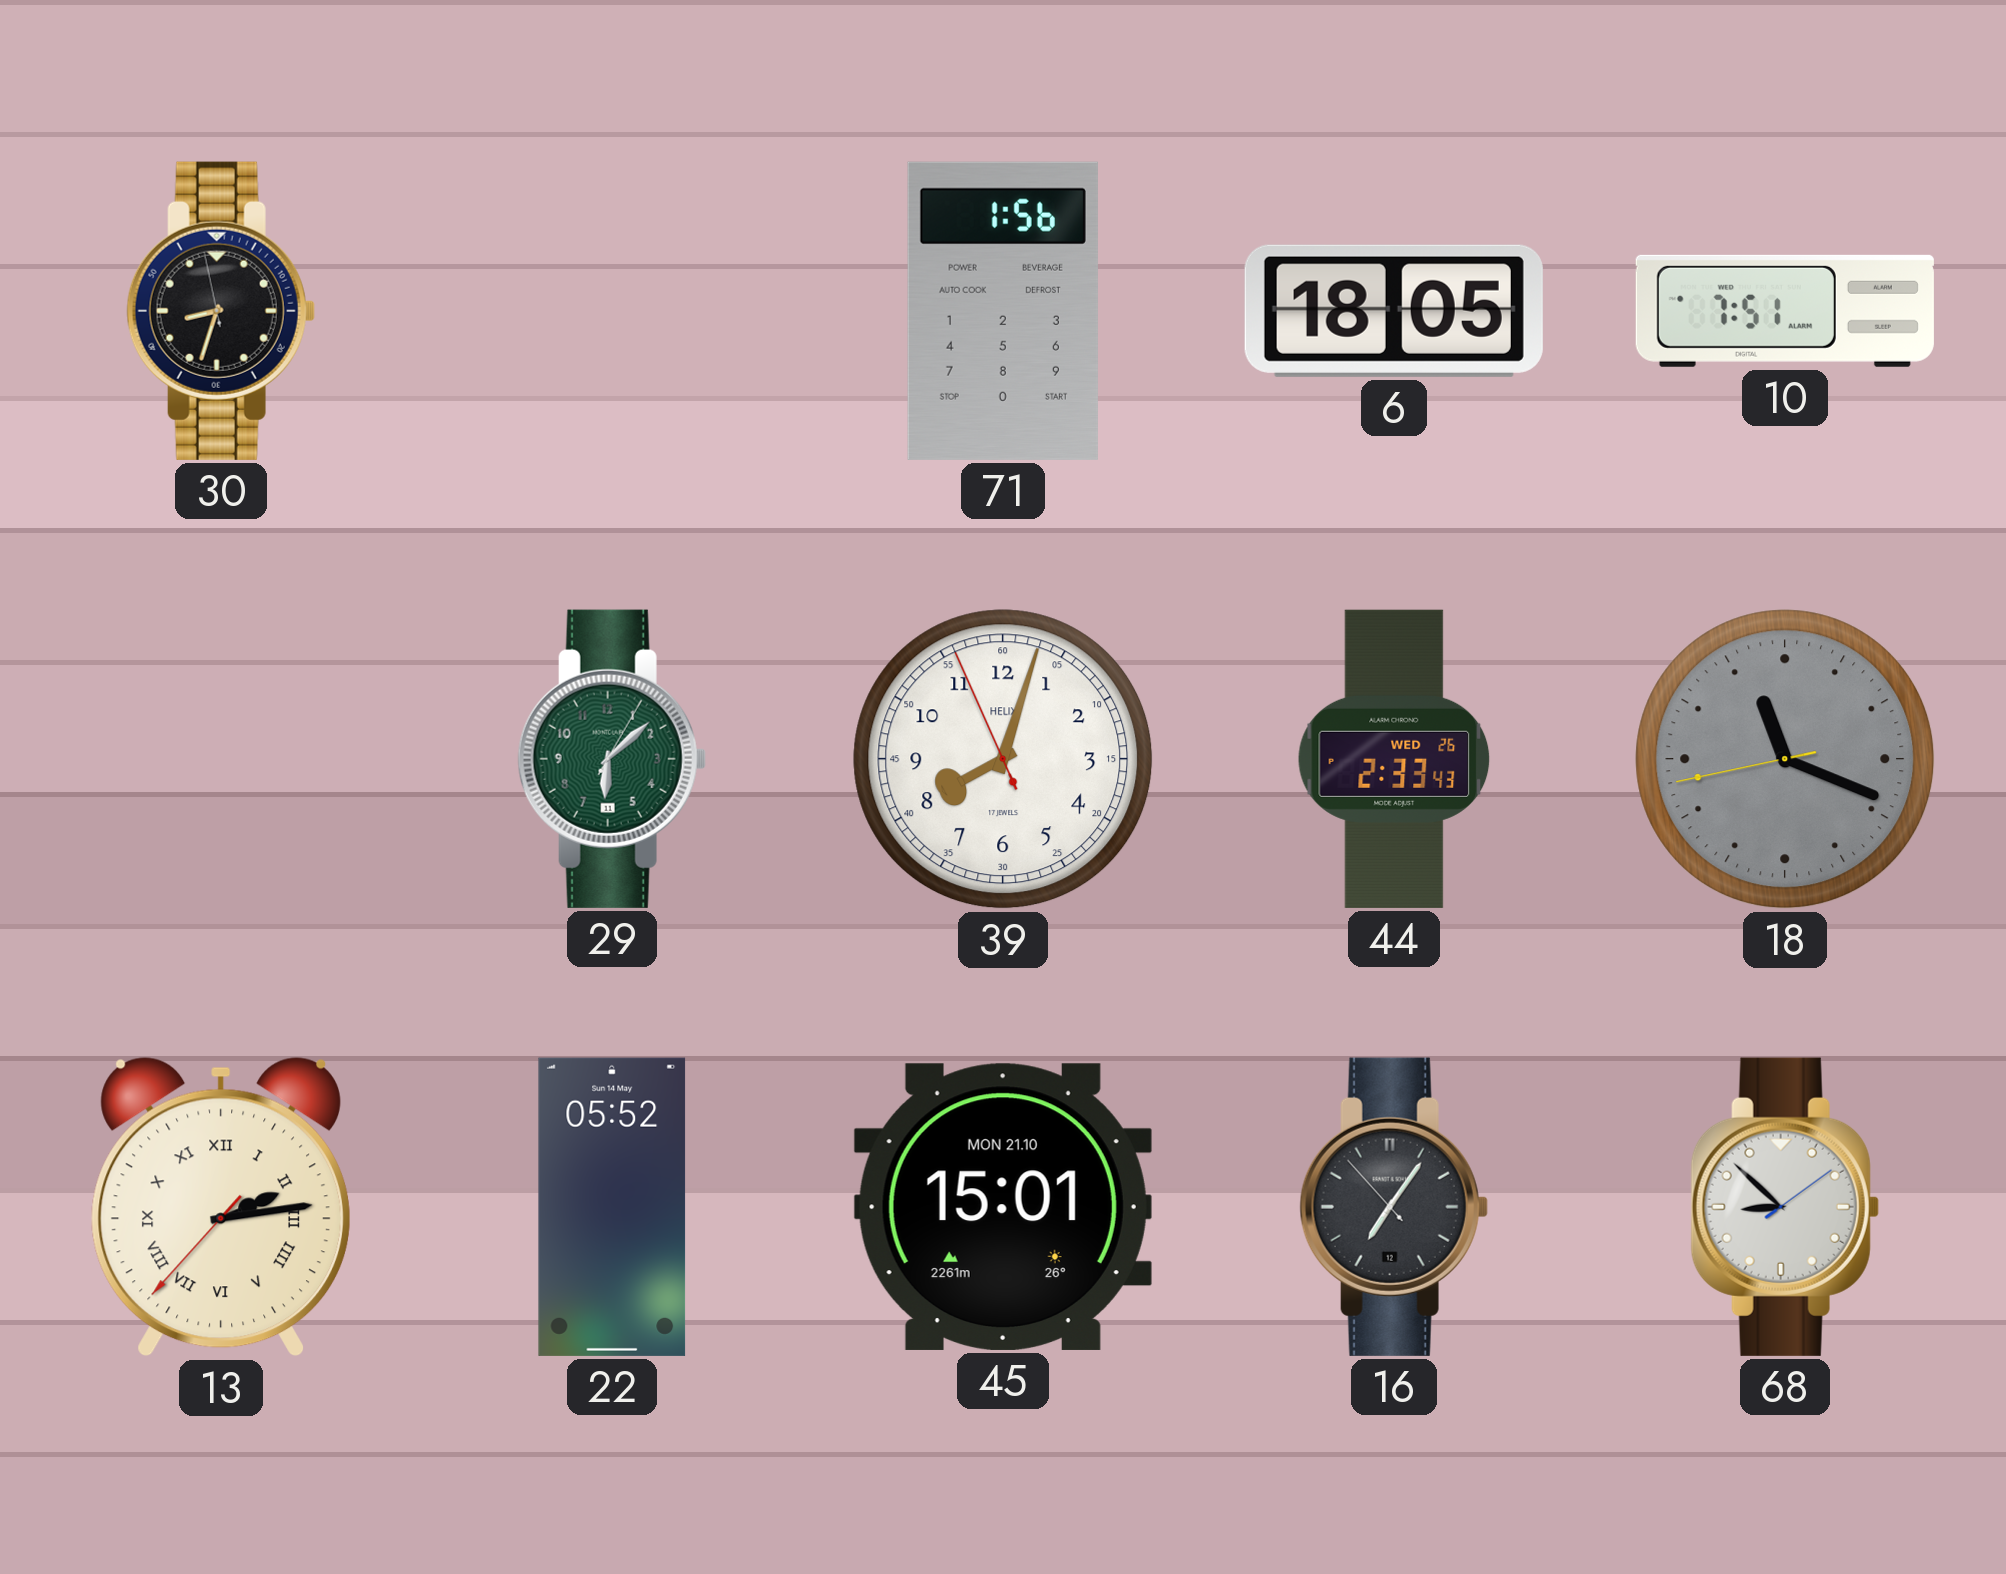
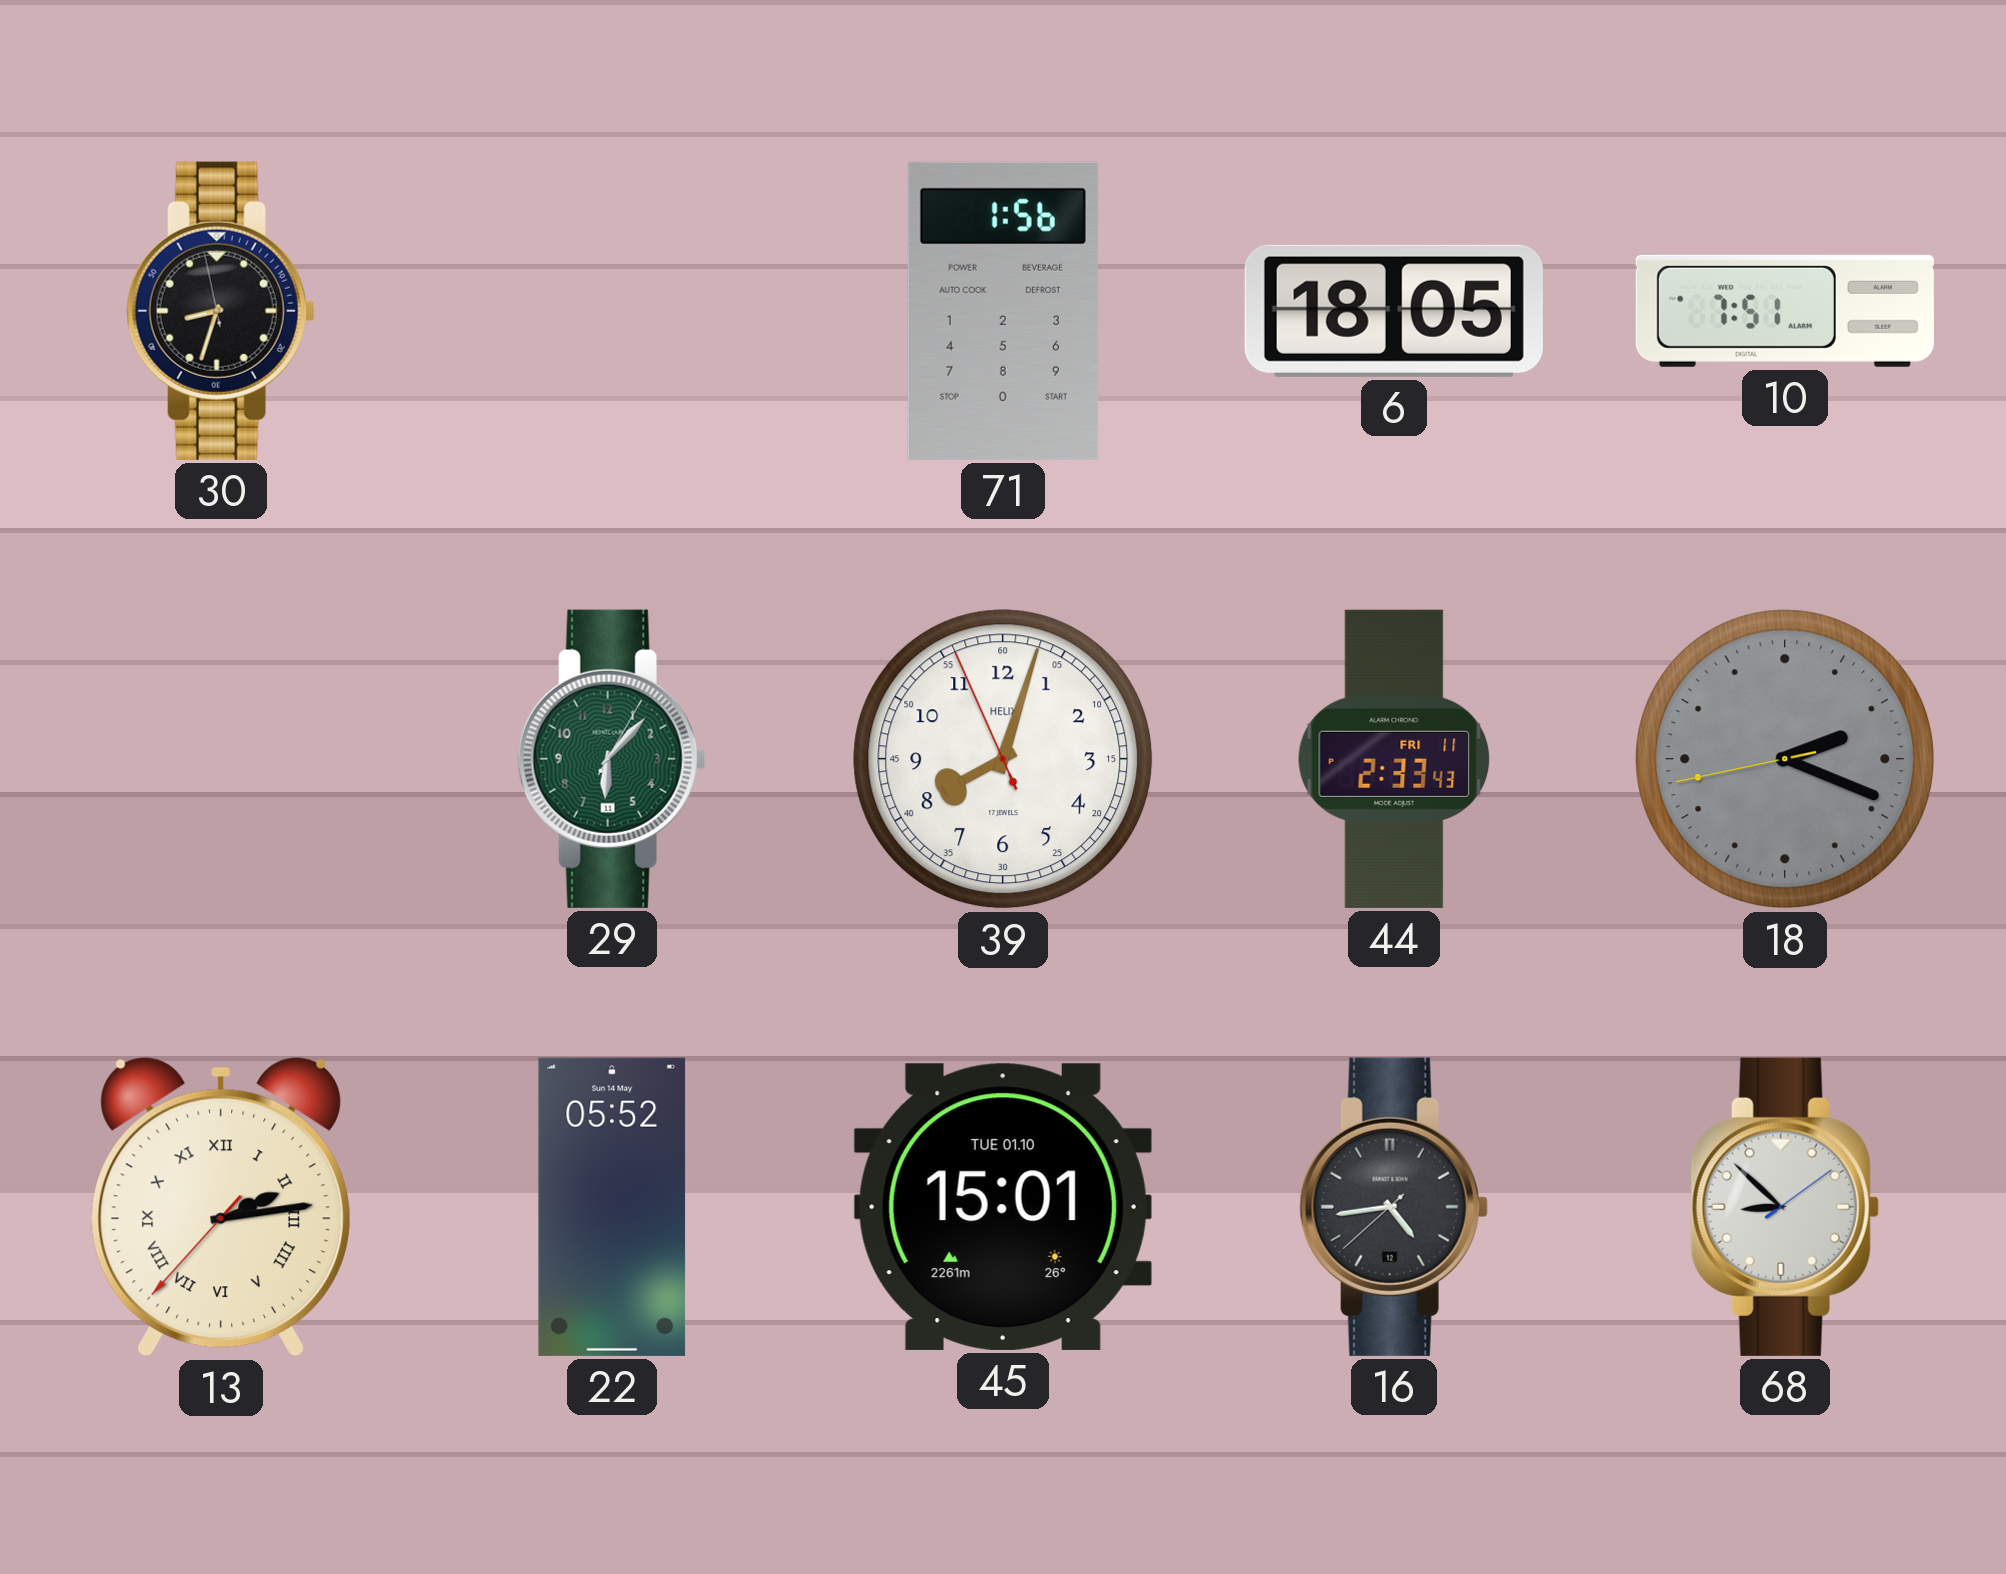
29: 6:08 -> 6:07 (612, 759)
44 date: WED 26 -> FRI 11 (1394, 759)
18: 11:18 -> 2:18 (1785, 759)
45 date: MON 21.10 -> TUE 01.10 (1003, 1207)
16: 7:05 -> 4:43 (1394, 1207)
